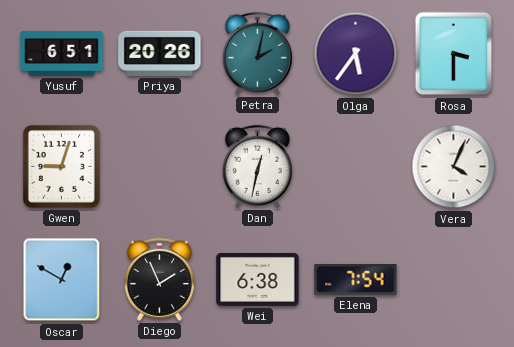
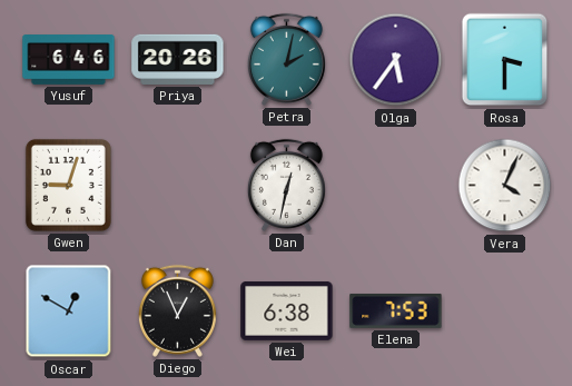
Yusuf: 6:51 -> 6:46 (69, 60)
Diego: 1:56 -> 12:56 (177, 310)
Elena: 7:54 -> 7:53 (396, 311)
